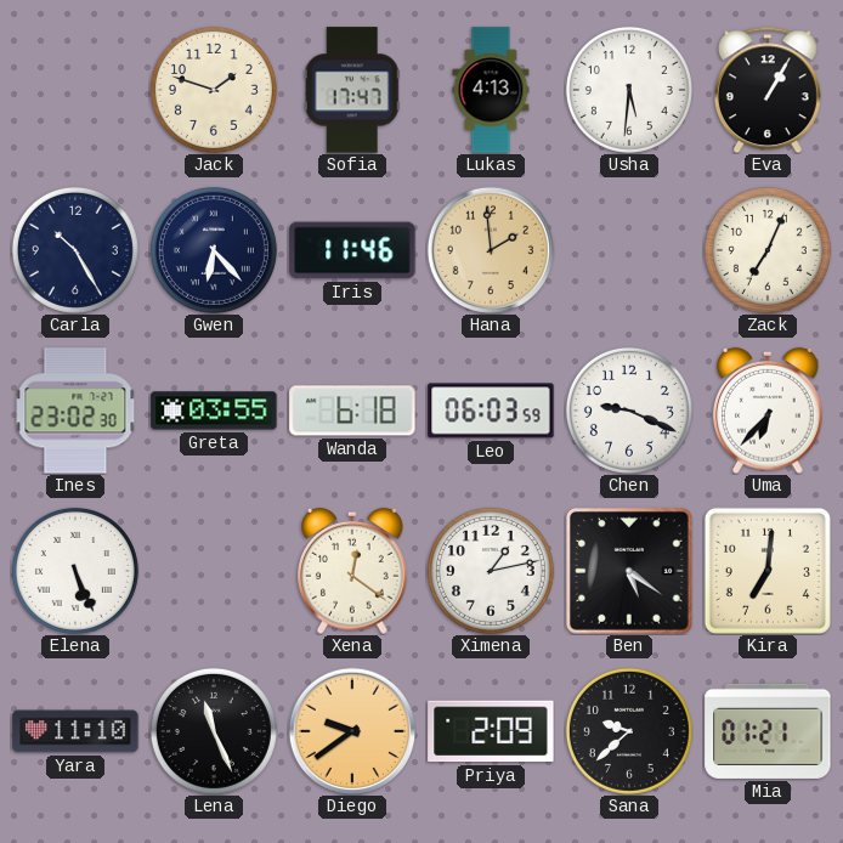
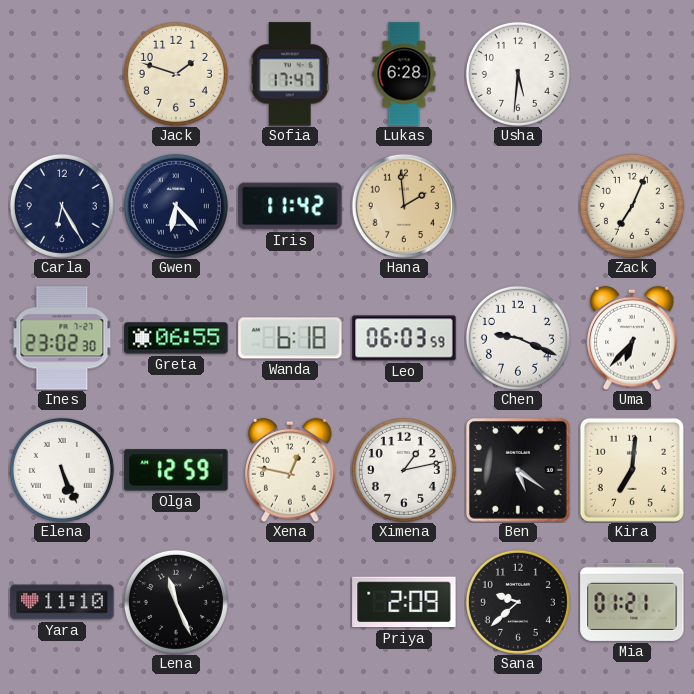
Lukas: 4:13 -> 6:28 (404, 74)
Eva: 1:05 -> none (768, 90)
Carla: 10:25 -> 6:25 (62, 206)
Iris: 11:46 -> 11:42 (290, 206)
Greta: 03:55 -> 06:55 (176, 338)
Olga: none -> 12:59 (176, 470)
Xena: 12:21 -> 12:47 (290, 470)
Diego: 9:39 -> none (351, 730)
